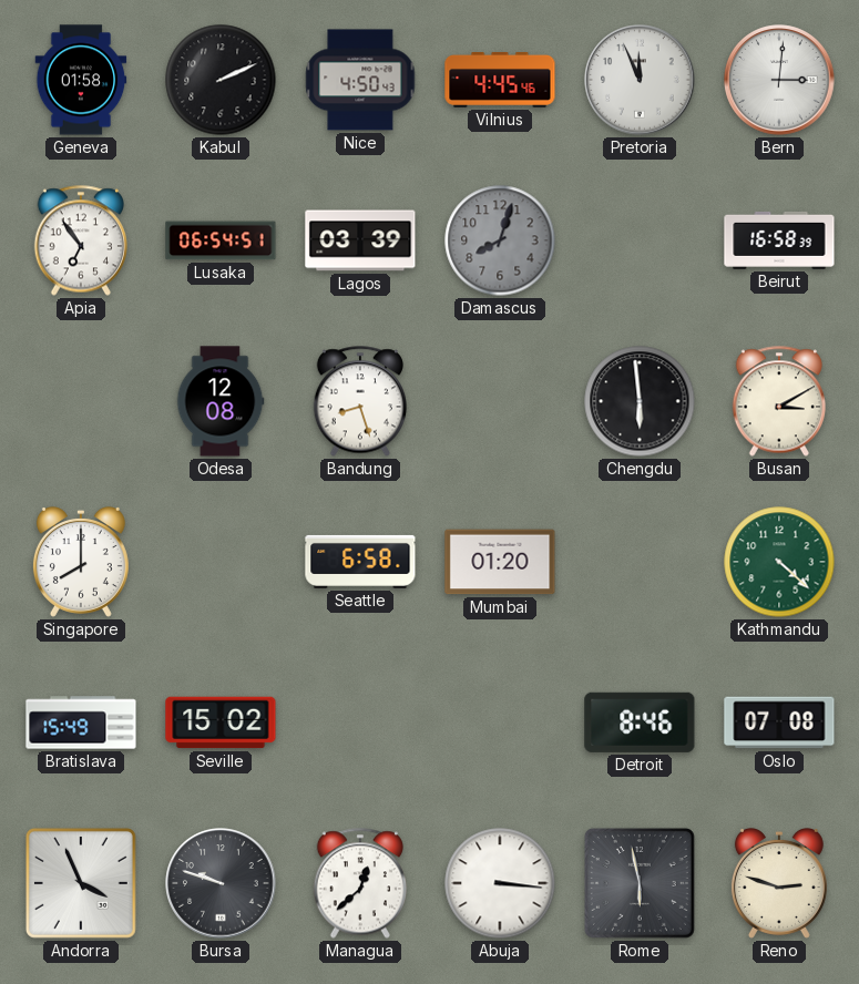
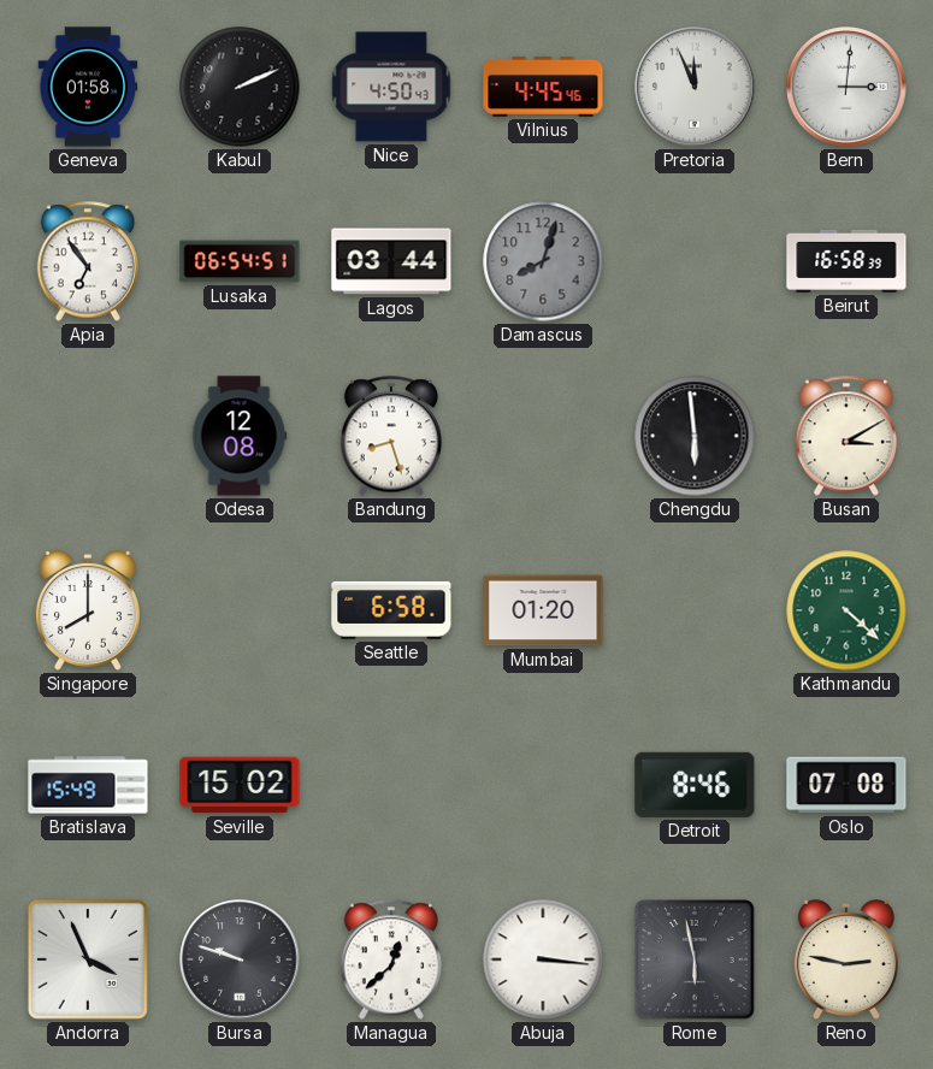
Lagos: 03:39 -> 03:44 (391, 261)
Reno: 2:48 -> 2:47 (846, 959)
